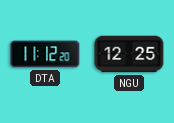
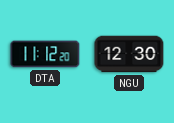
NGU: 12:25 -> 12:30 (129, 54)
